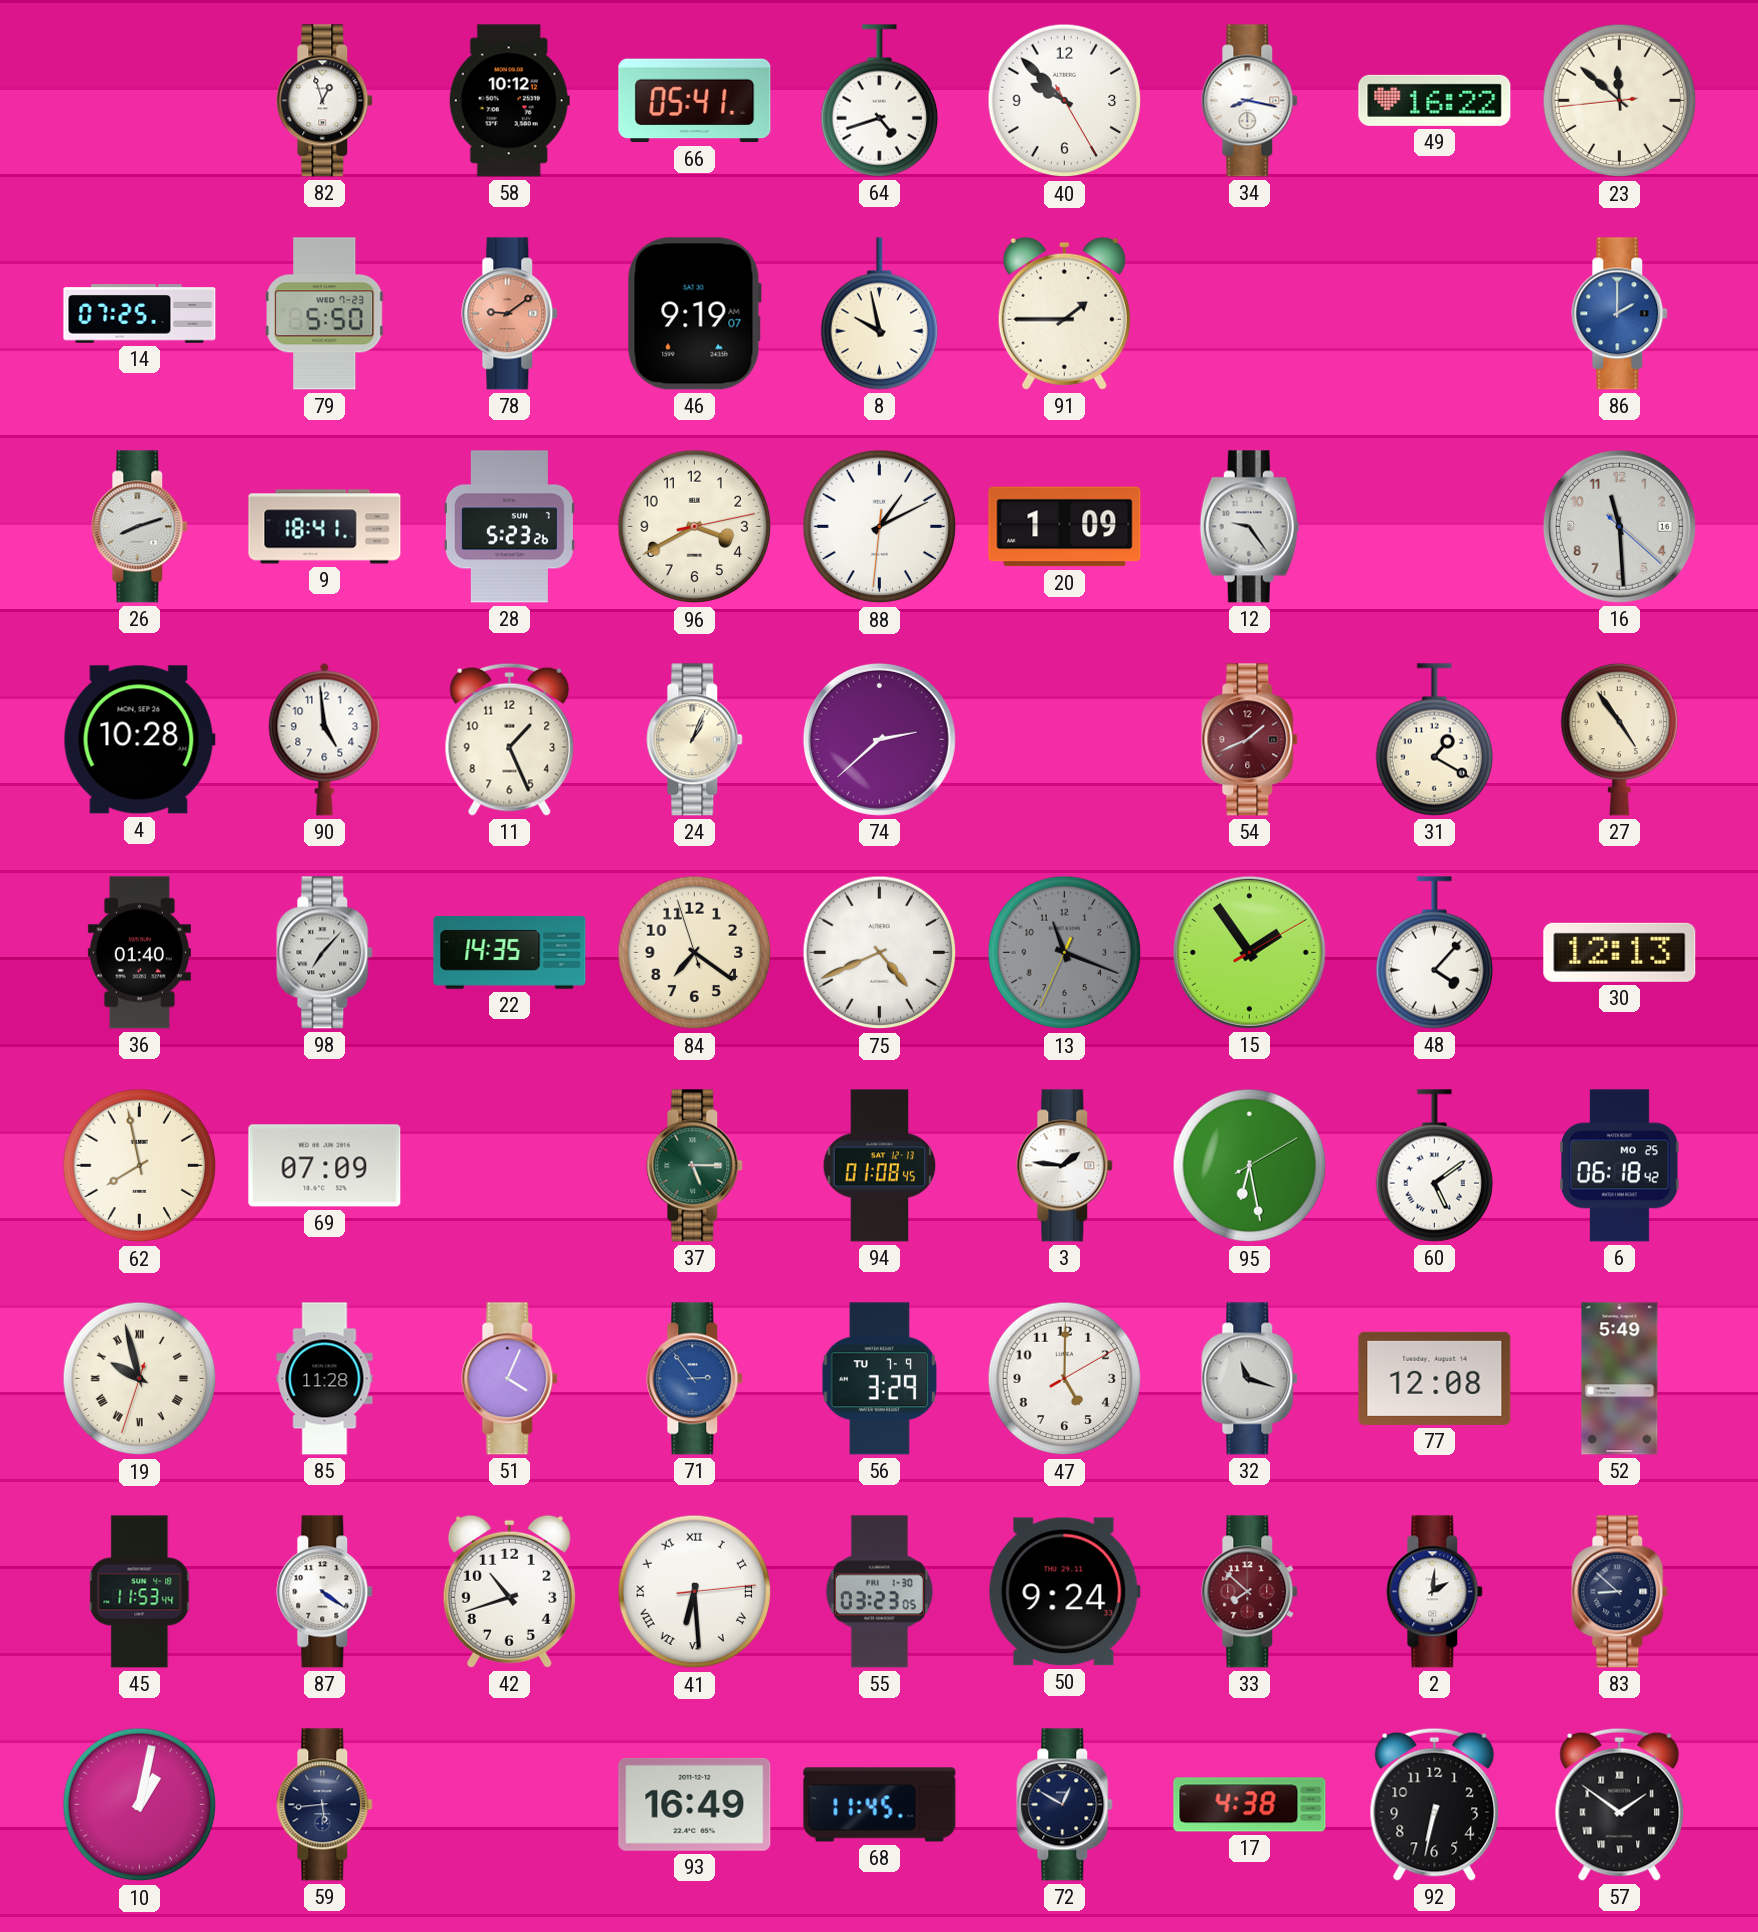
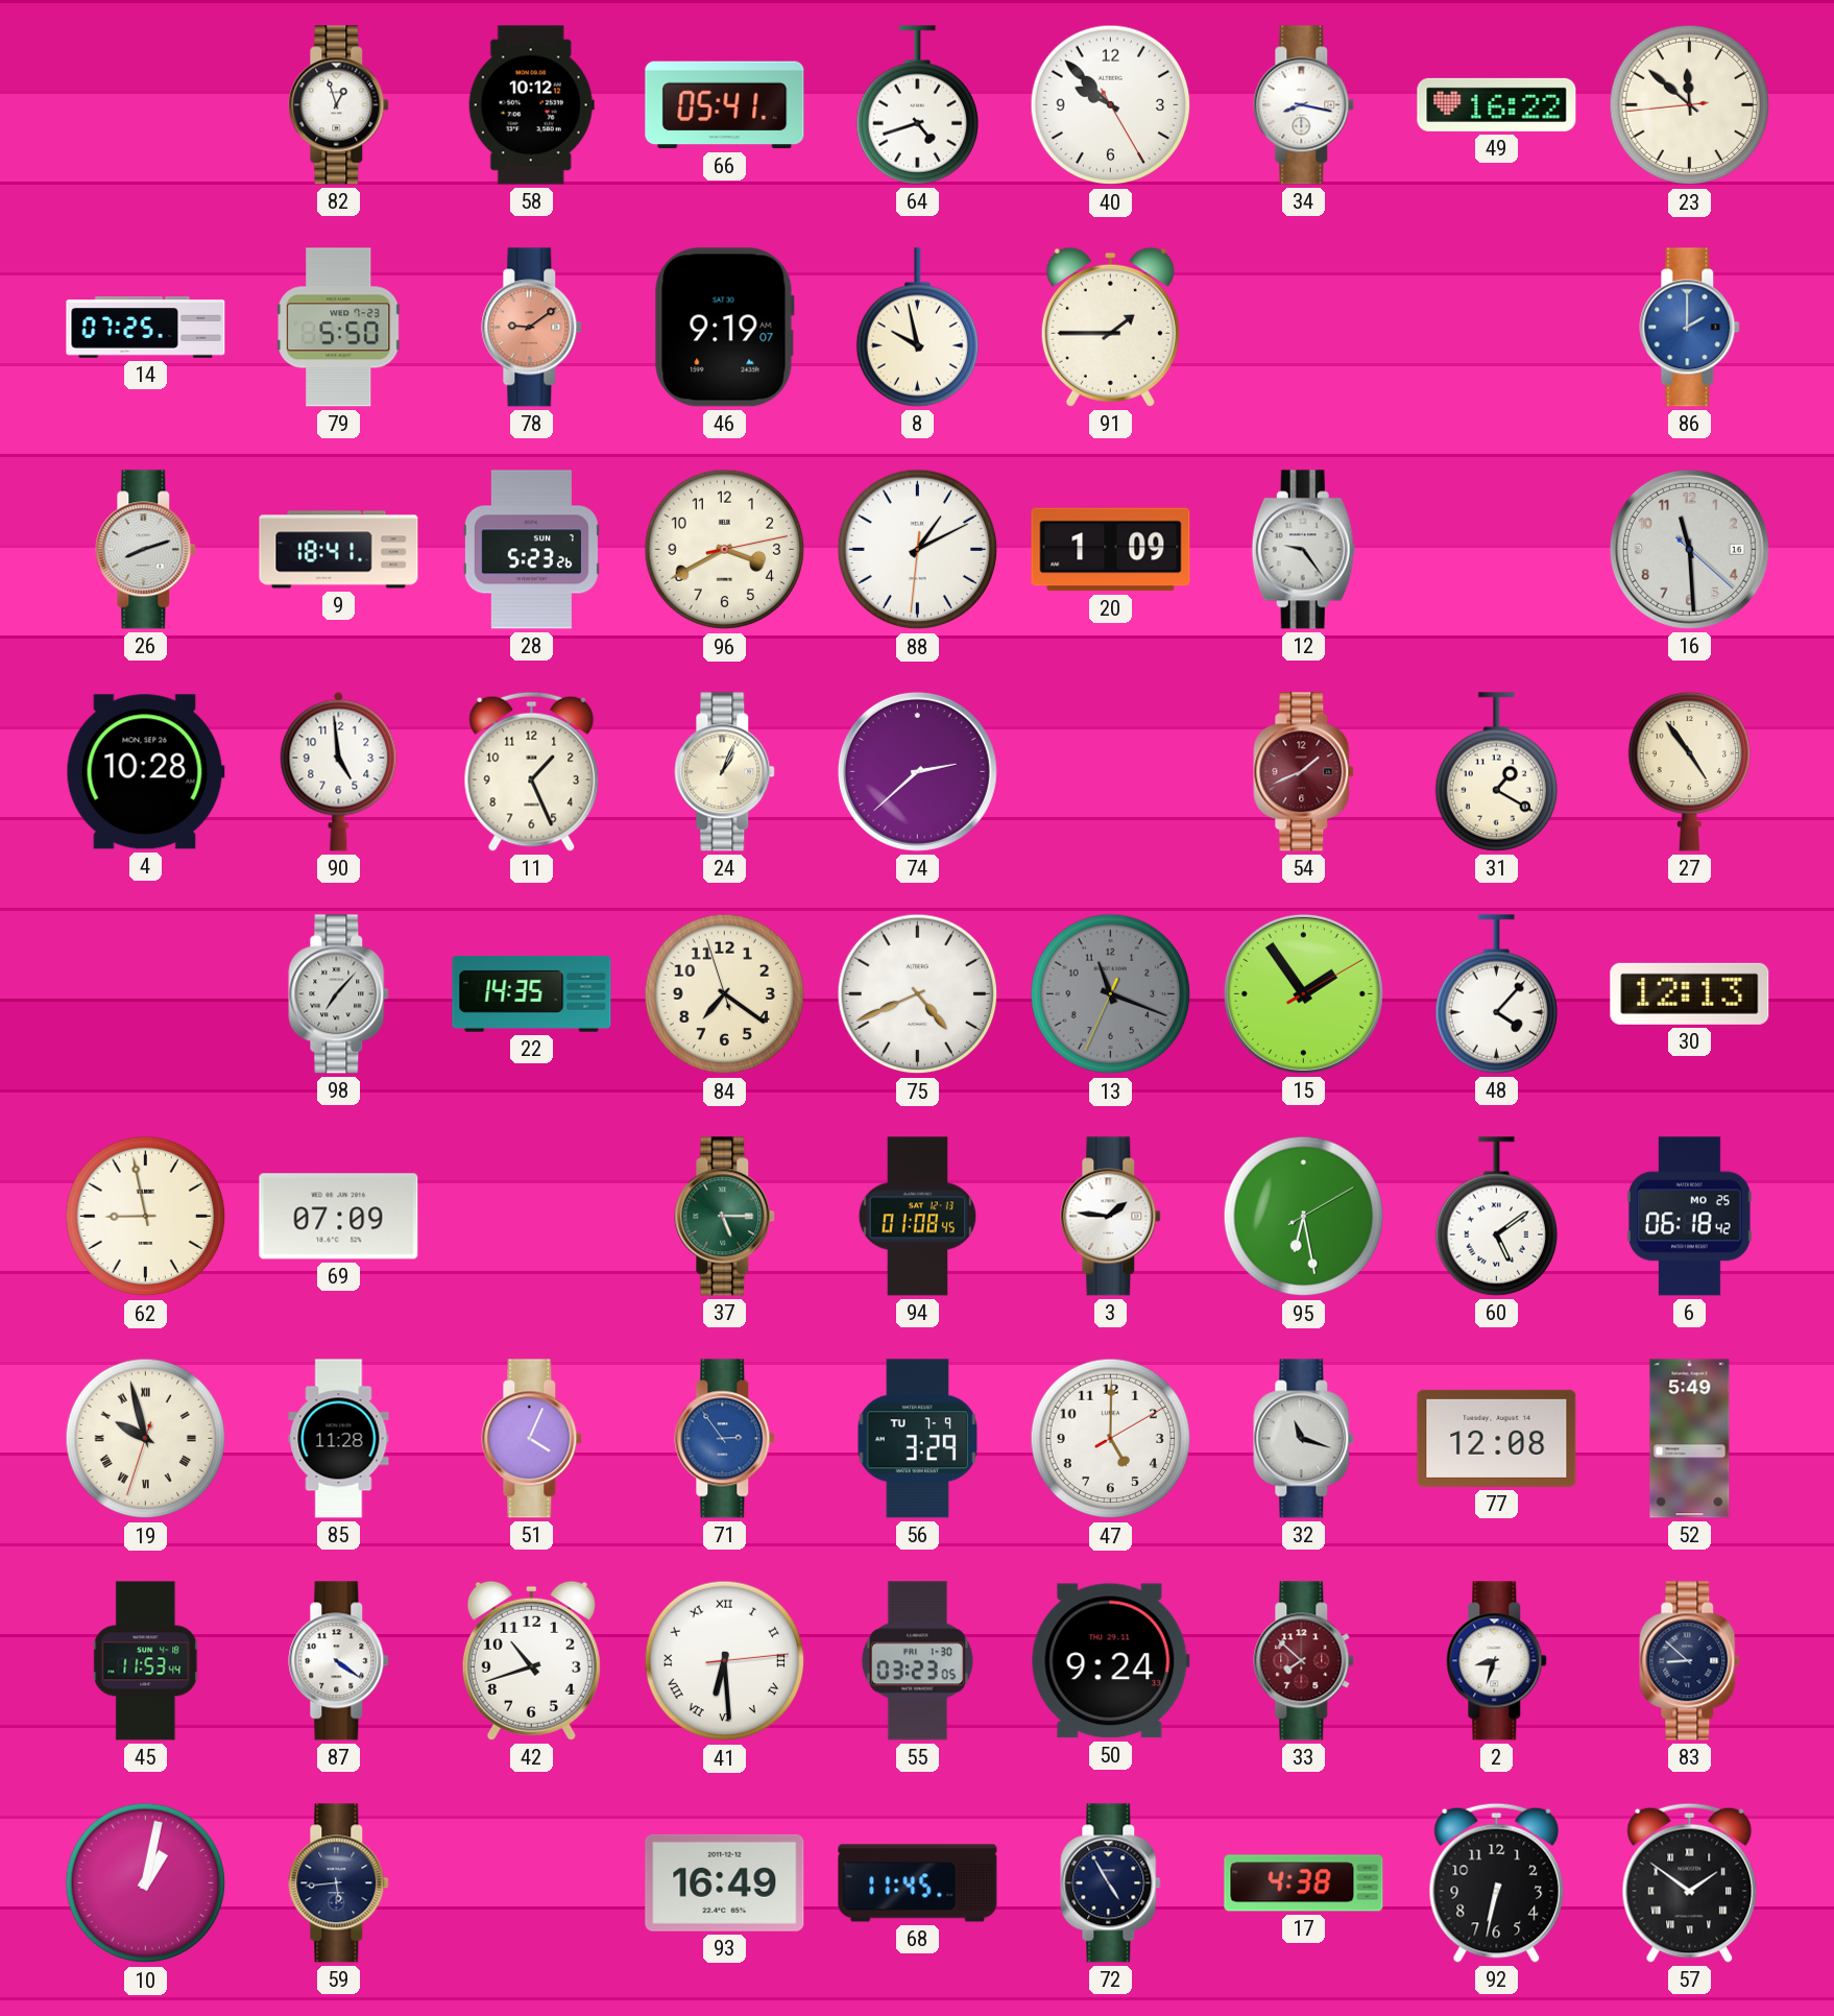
36: 01:40 -> none (139, 953)
62: 7:58 -> 8:58 (146, 1217)
2: 2:01 -> 8:33 (1497, 1661)
72: 12:50 -> 4:55 (1111, 1883)
